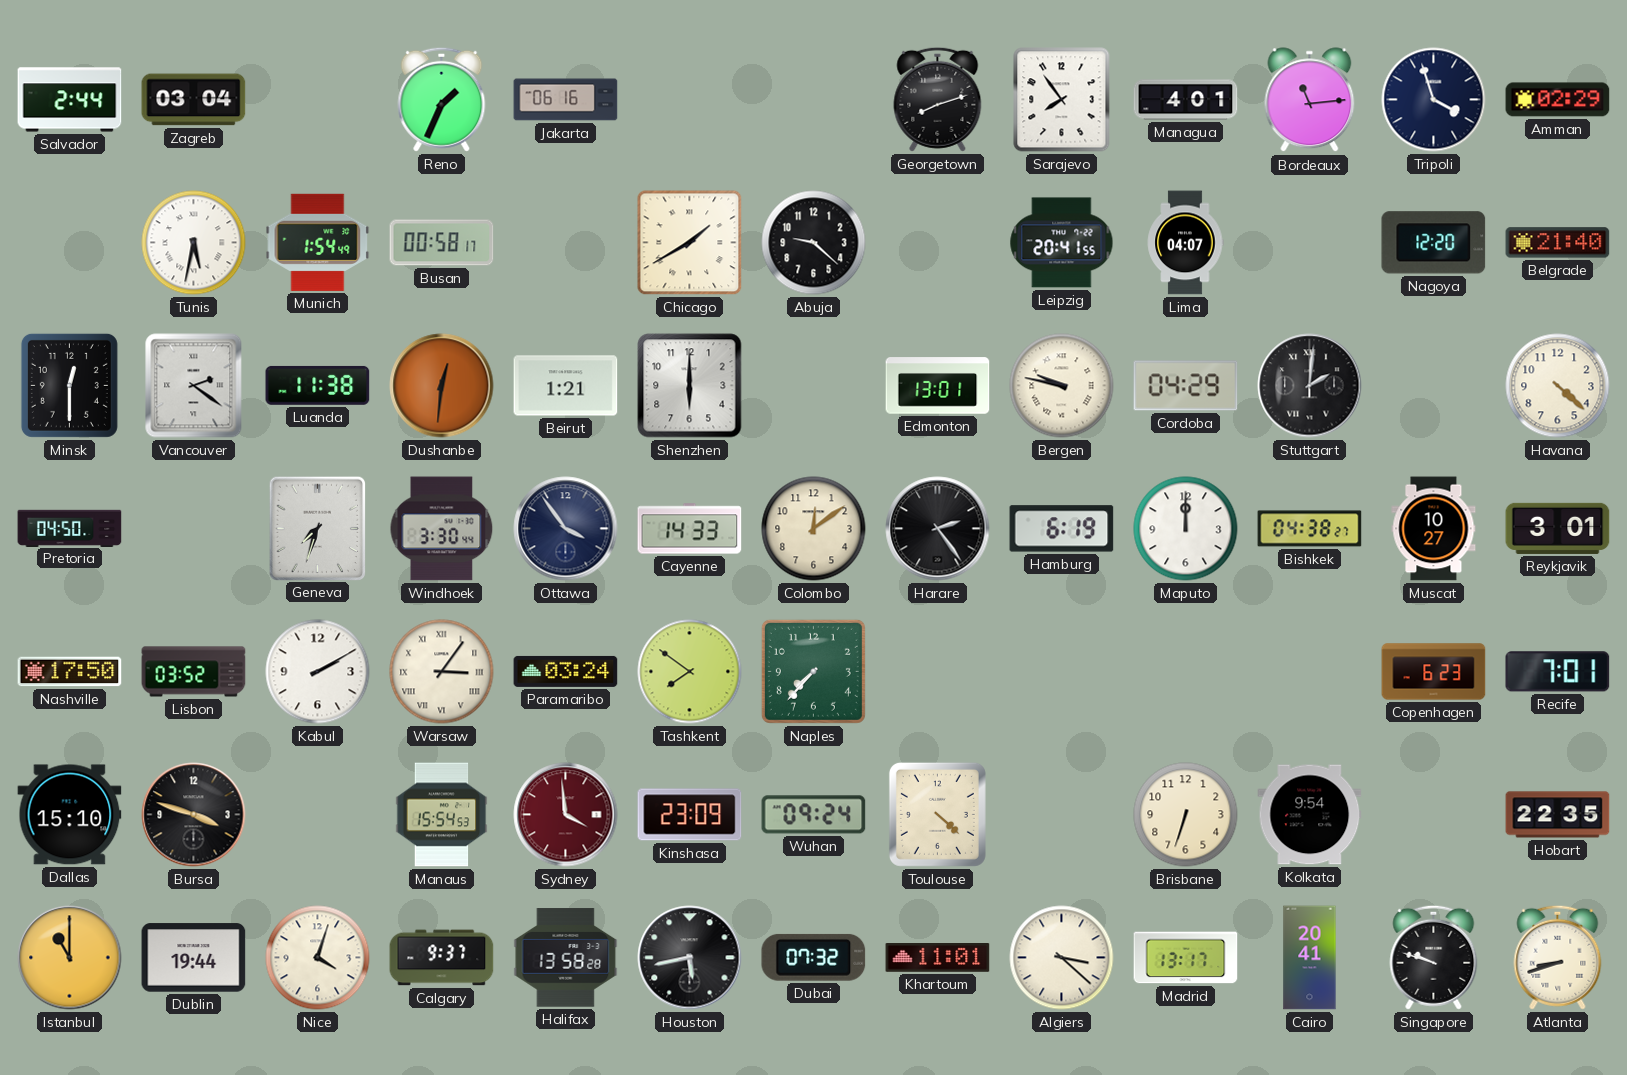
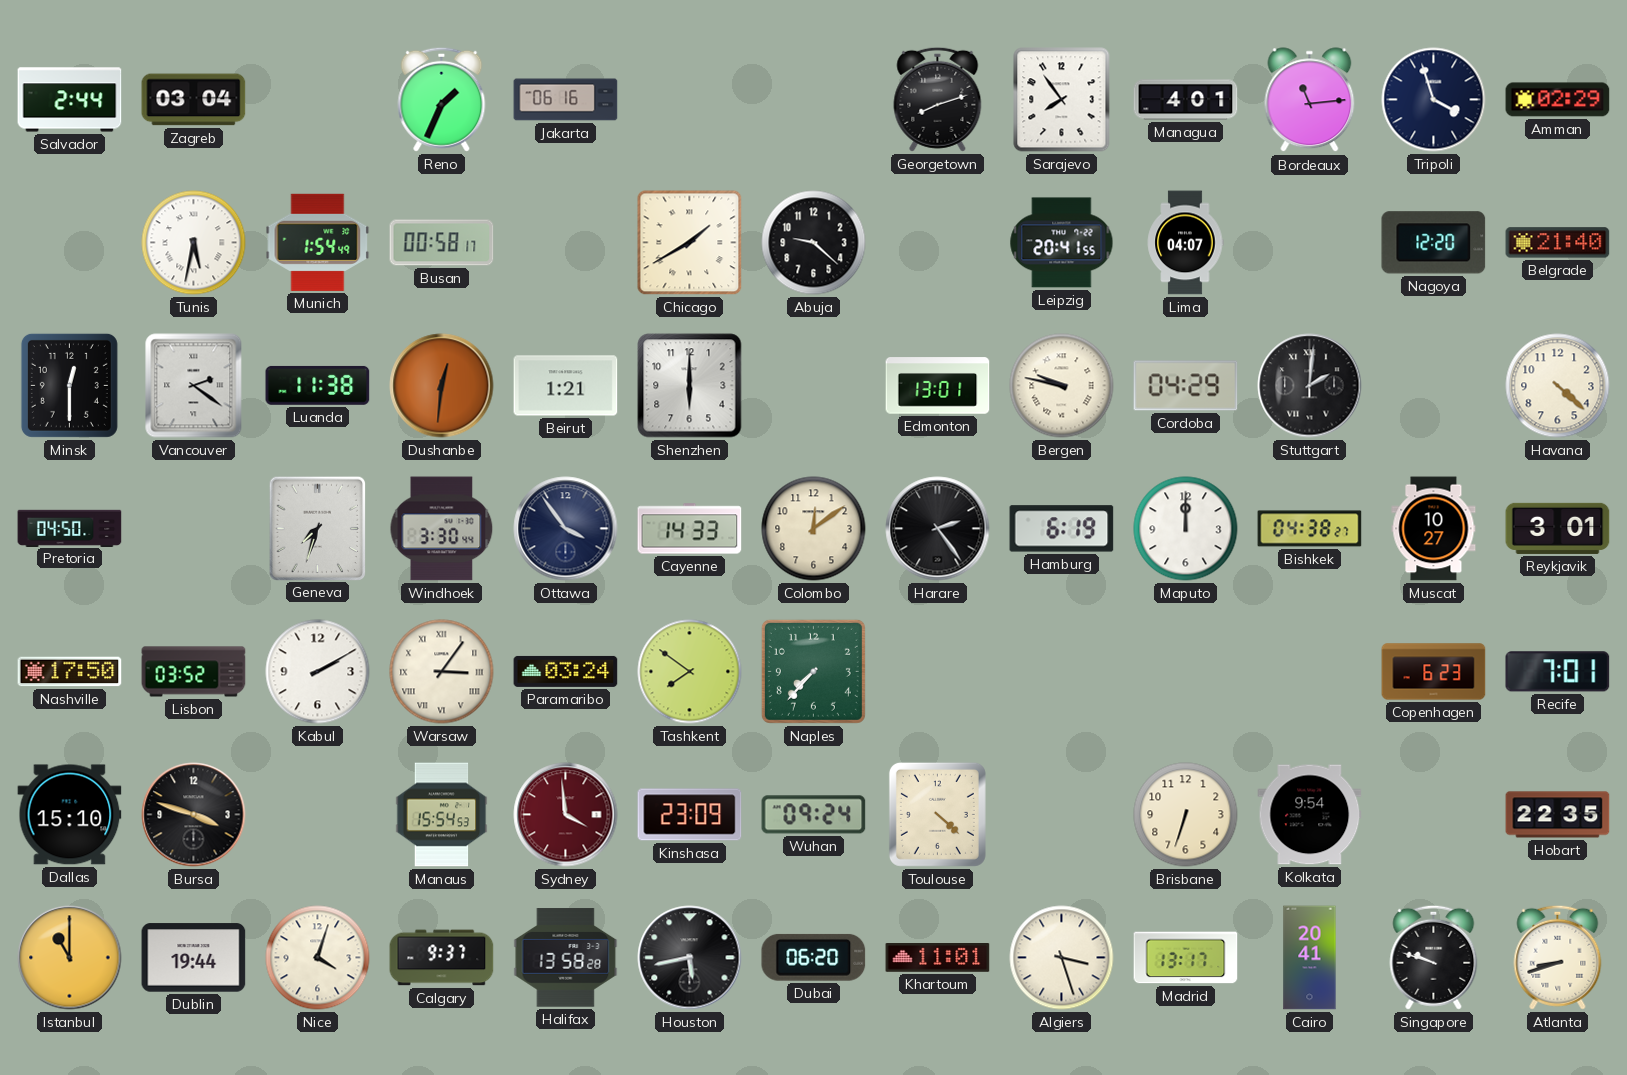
Dubai: 07:32 -> 06:20 (814, 957)
Algiers: 3:22 -> 3:27 (1062, 958)
